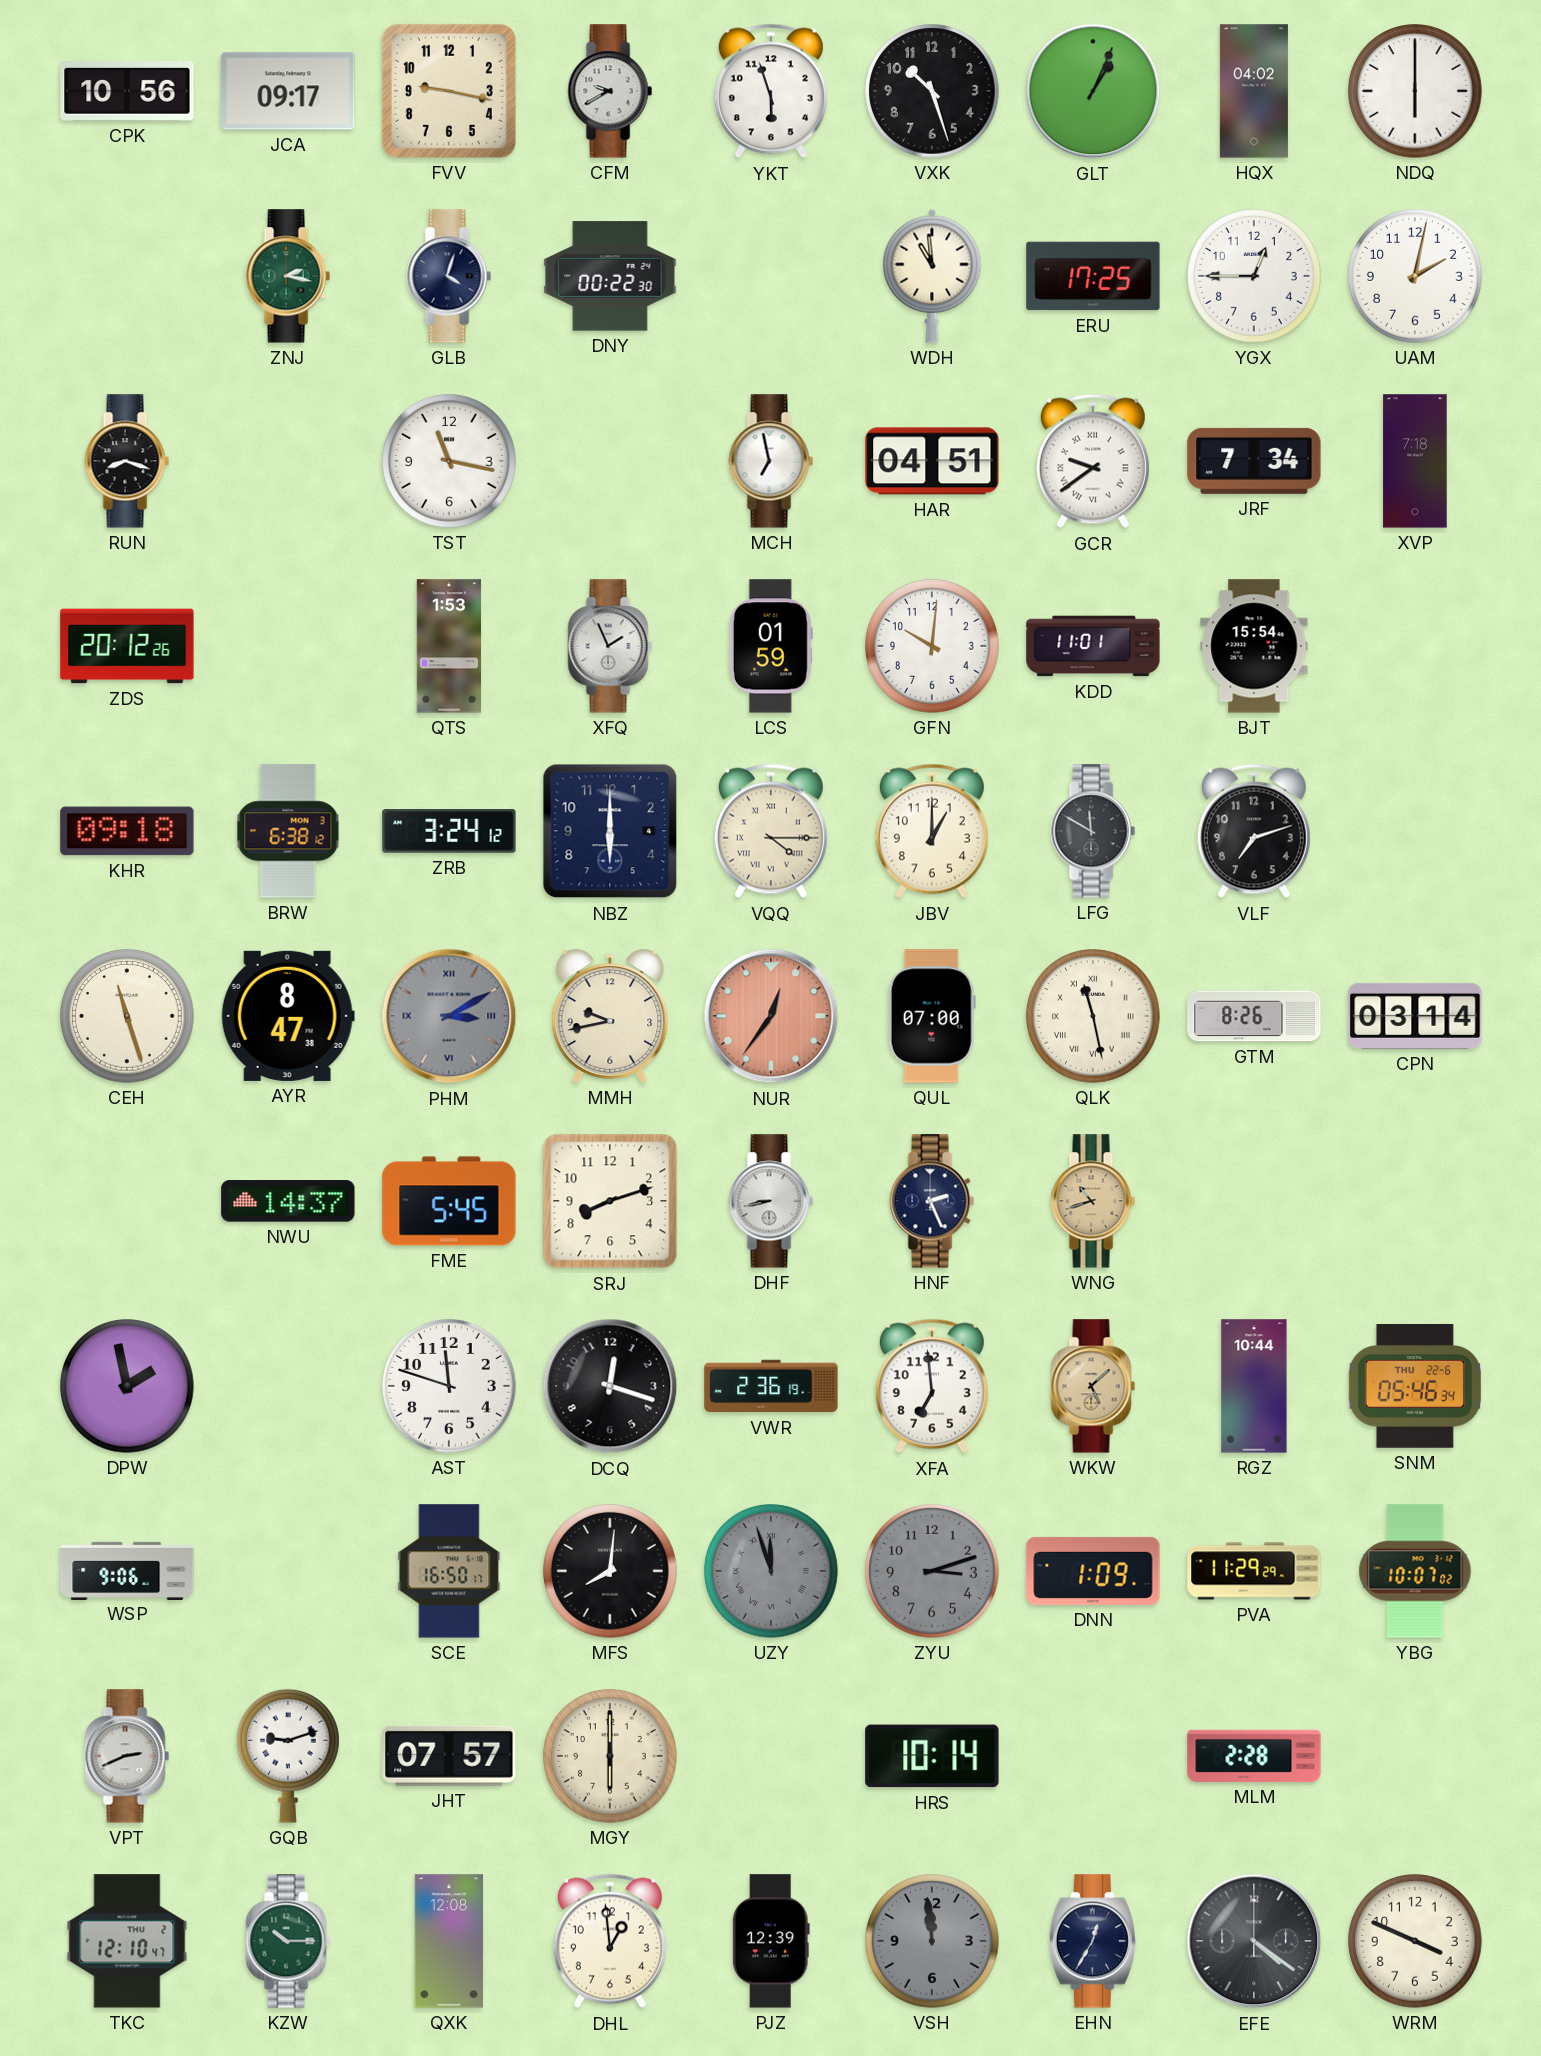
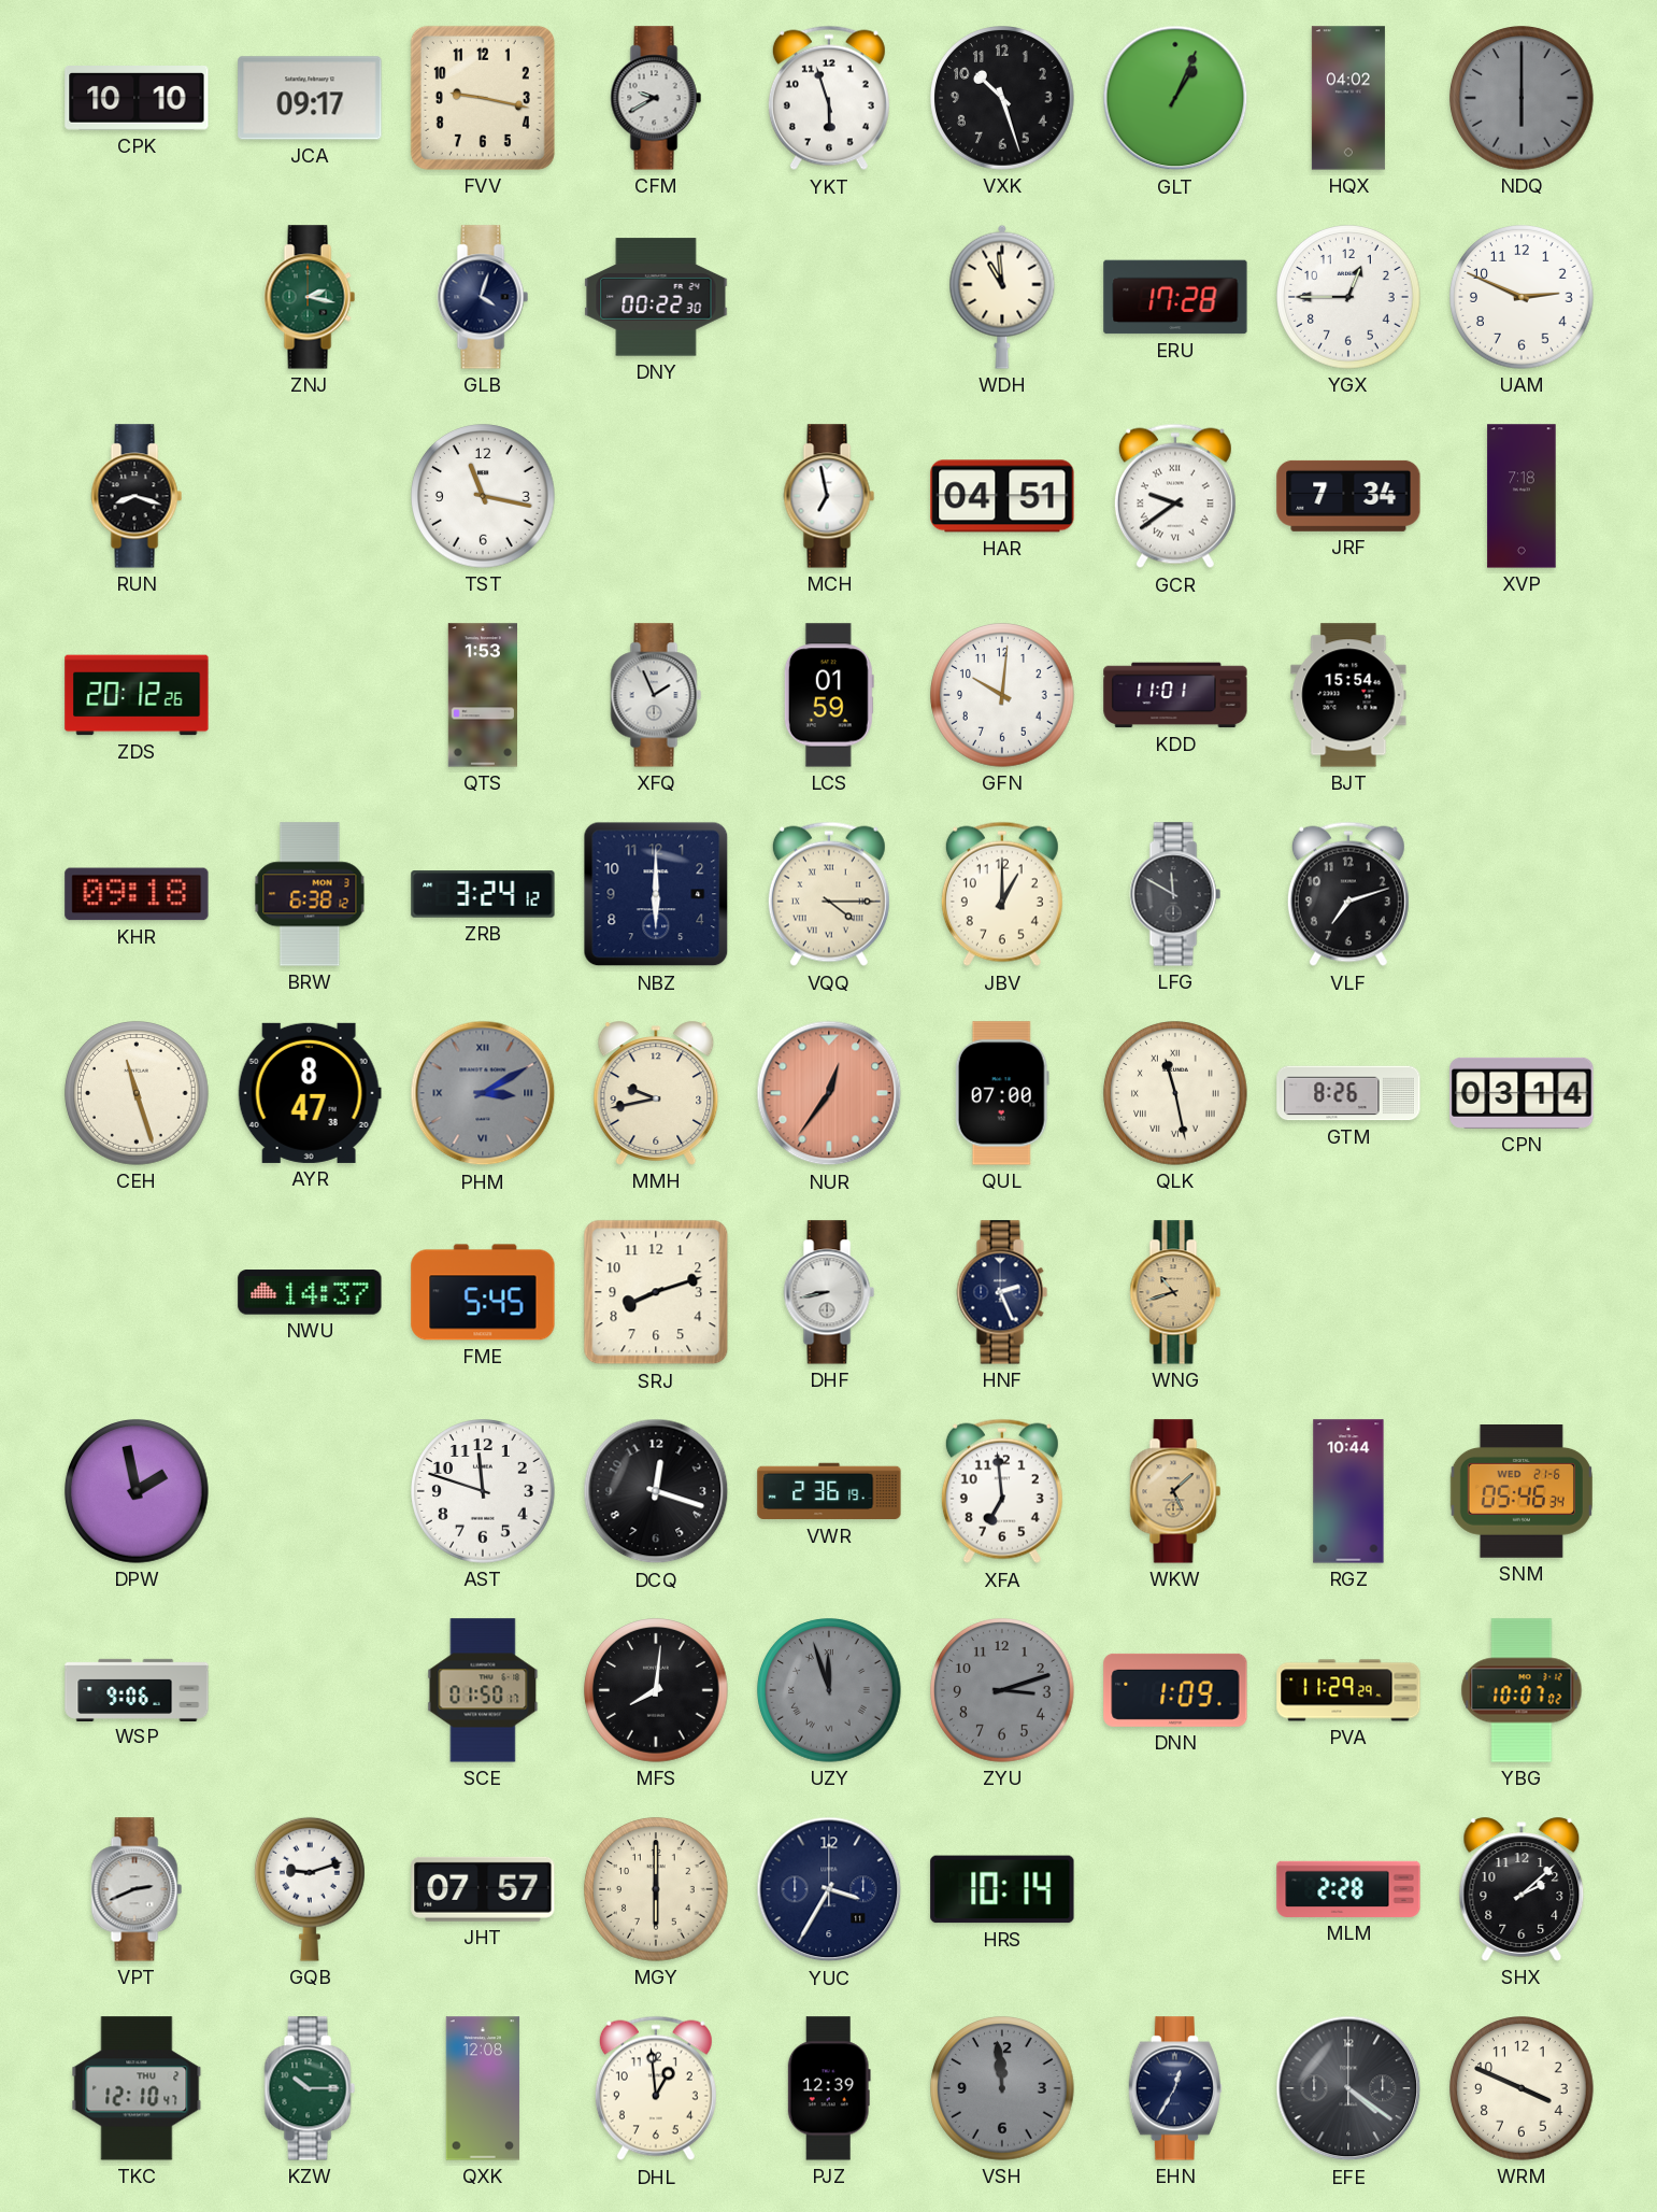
CPK: 10:56 -> 10:10 (137, 99)
NDQ dial: white -> grey (1522, 98)
ERU: 17:25 -> 17:28 (1175, 297)
UAM: 2:02 -> 2:49 (1522, 297)
SNM date: THU 22-6 -> WED 21-6 (1522, 1492)
SCE: 16:50 -> 01:50 (483, 1690)
YUC: none -> 3:35 (829, 1889)
SHX: none -> 2:08 (1522, 1889)
